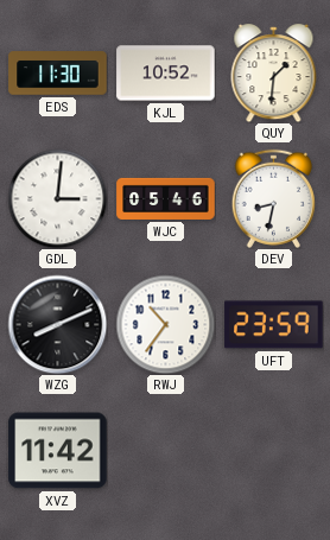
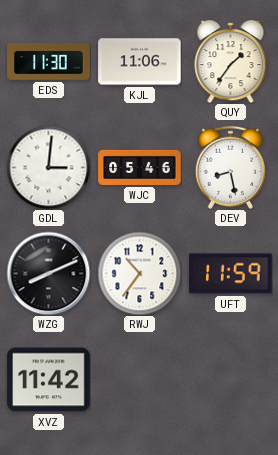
KJL: 10:52 -> 11:06 (140, 62)
QUY: 1:31 -> 1:36 (231, 62)
DEV: 8:32 -> 8:28 (230, 167)
UFT: 23:59 -> 11:59 (231, 274)
